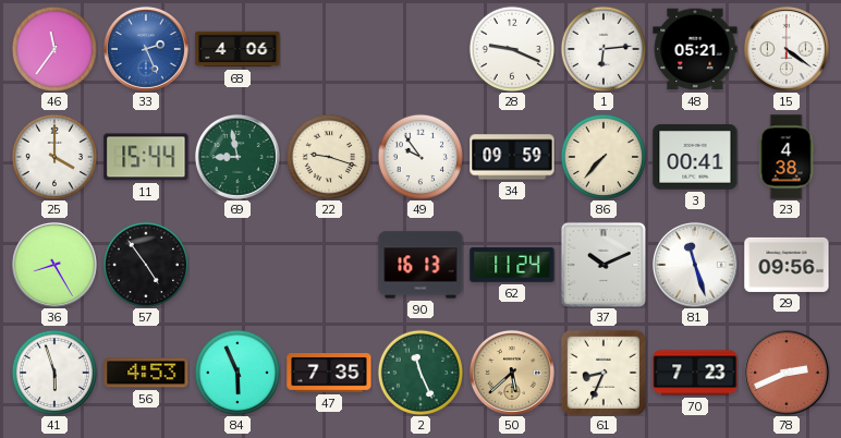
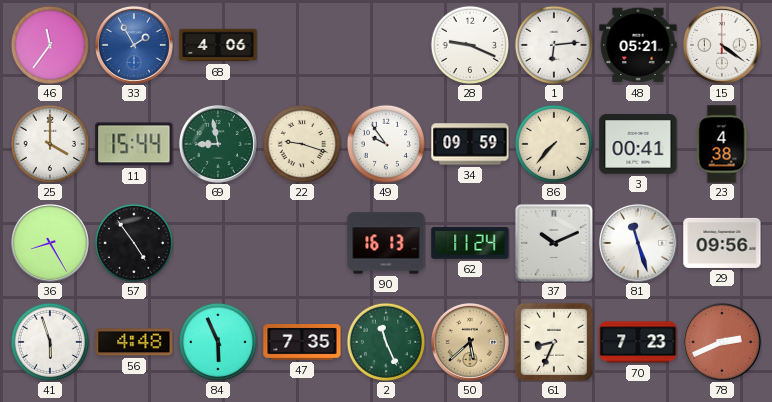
33: 2:26 -> 1:55 (134, 45)
56: 4:53 -> 4:48 (134, 342)
